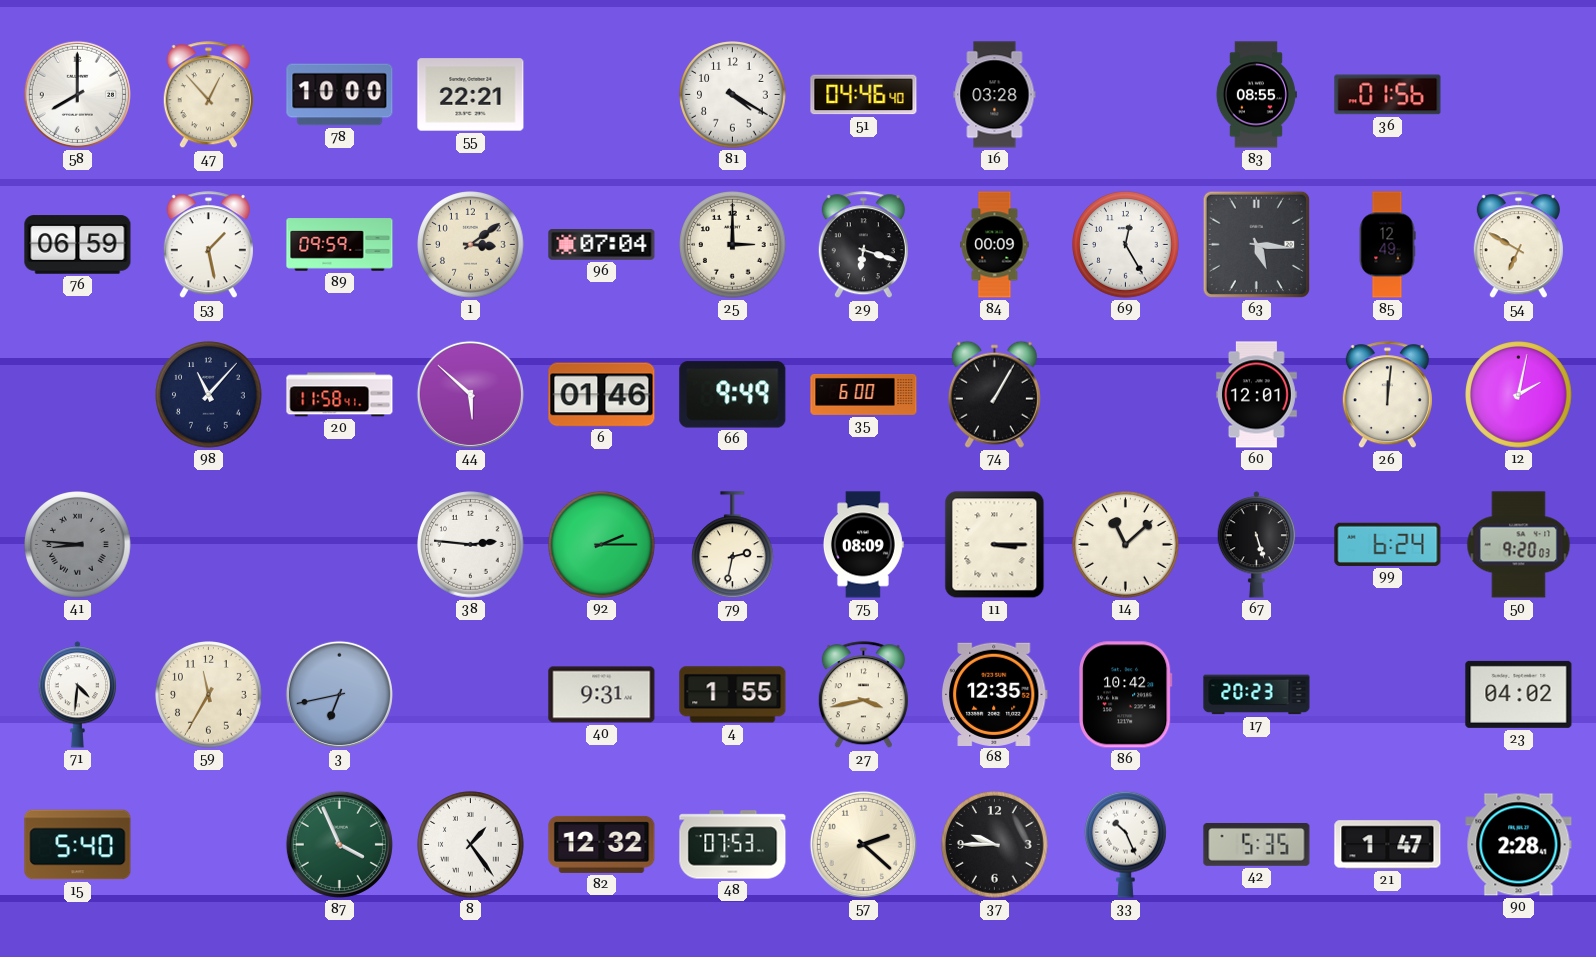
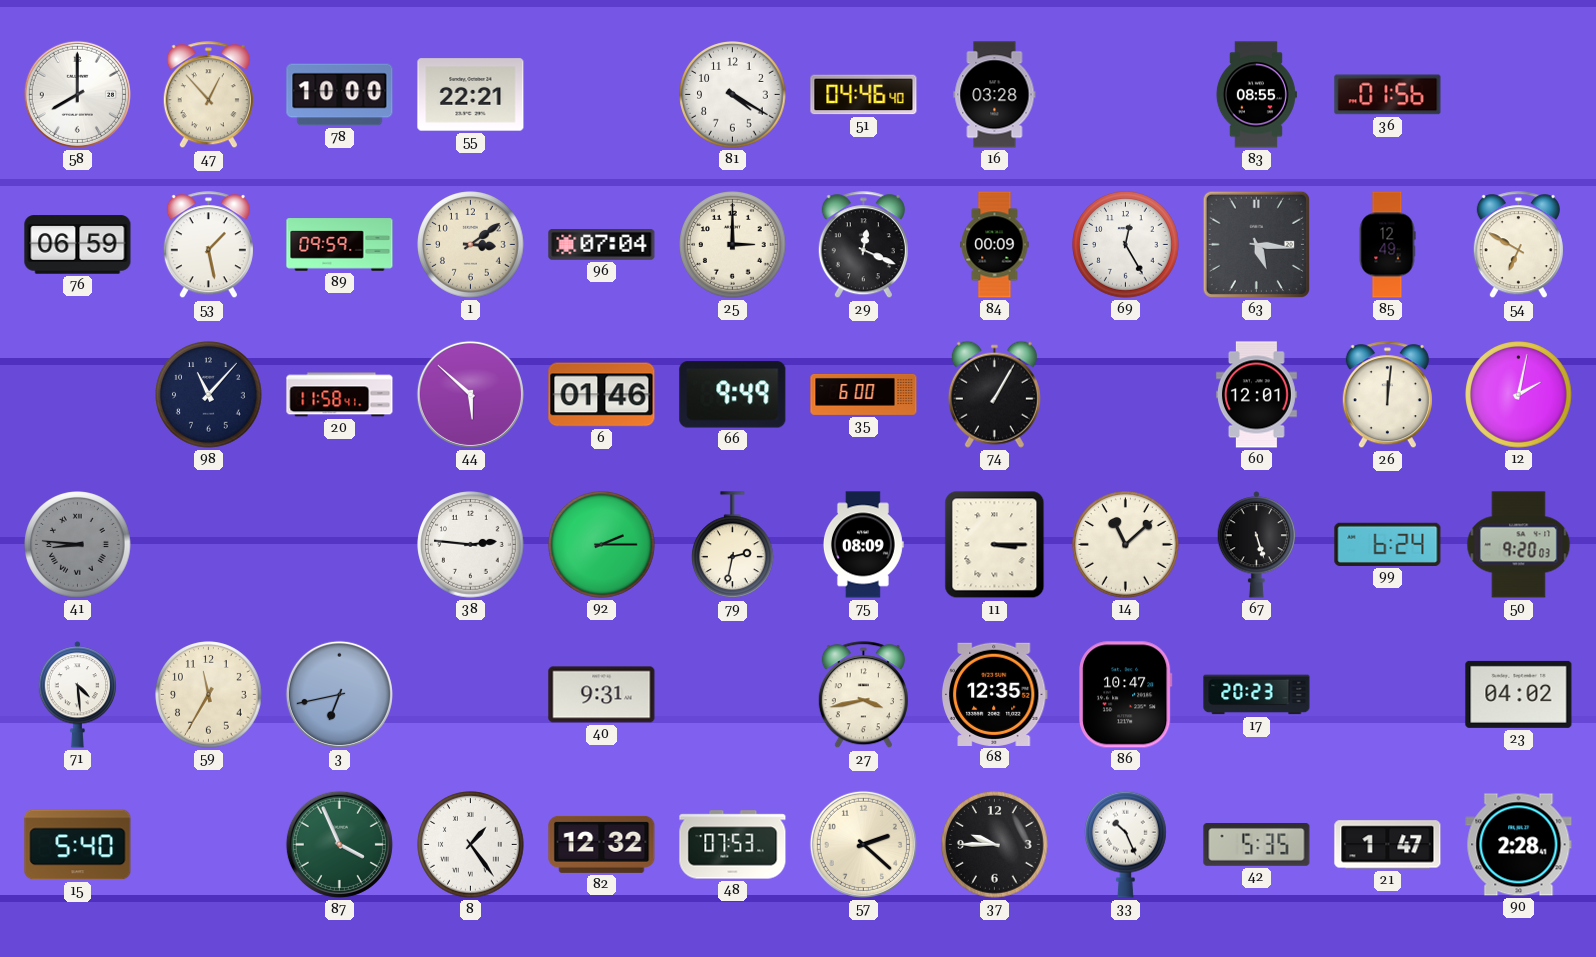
29: 6:18 -> 12:19 (863, 245)
71: 4:31 -> 4:29 (78, 695)
4: 1:55 -> none (733, 695)
86: 10:42 -> 10:47 (1126, 695)
